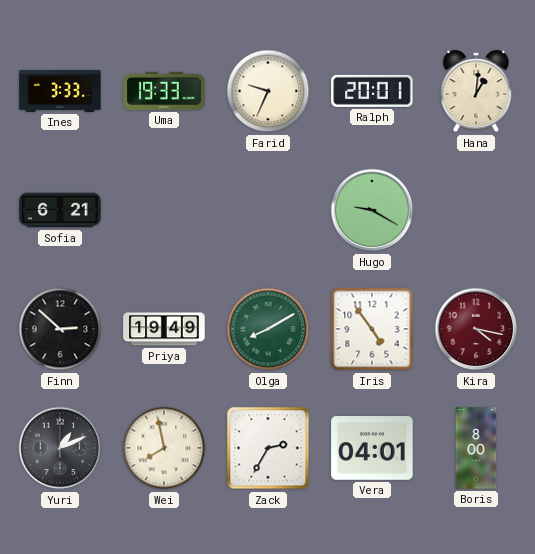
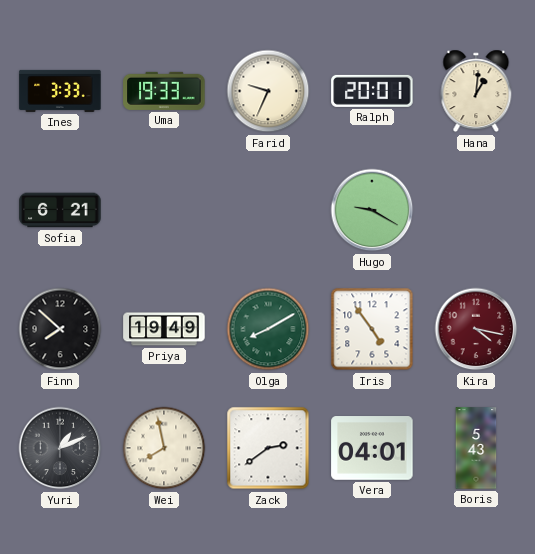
Finn: 2:52 -> 7:52 (60, 329)
Zack: 2:35 -> 2:39 (268, 448)
Boris: 8:00 -> 5:43 (476, 448)
